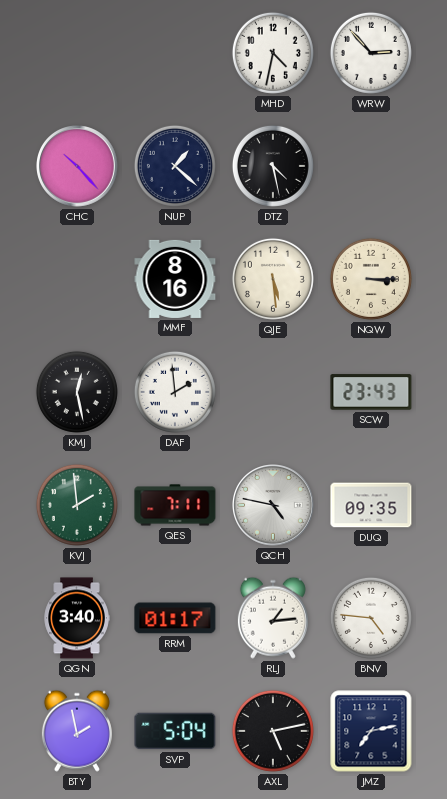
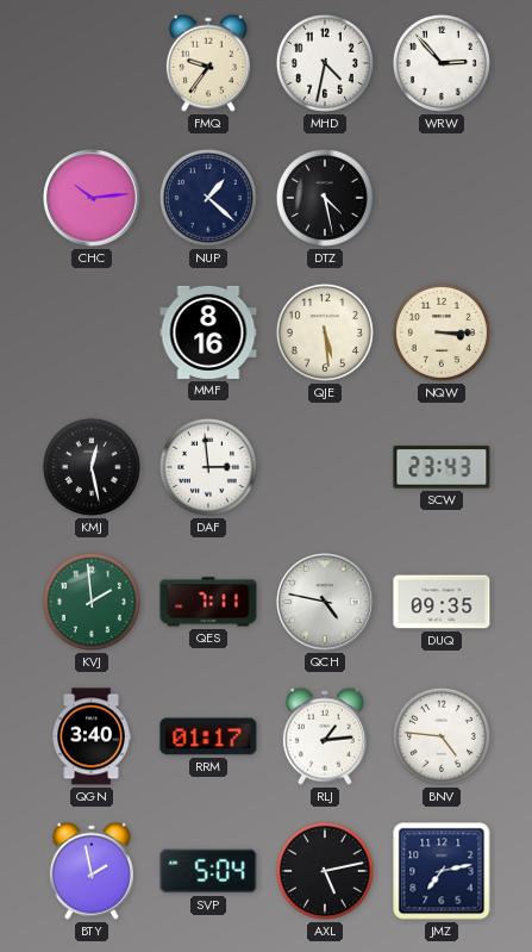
FMQ: none -> 9:36 (208, 63)
CHC: 10:23 -> 10:14 (93, 199)
DAF: 1:59 -> 2:59 (208, 467)
